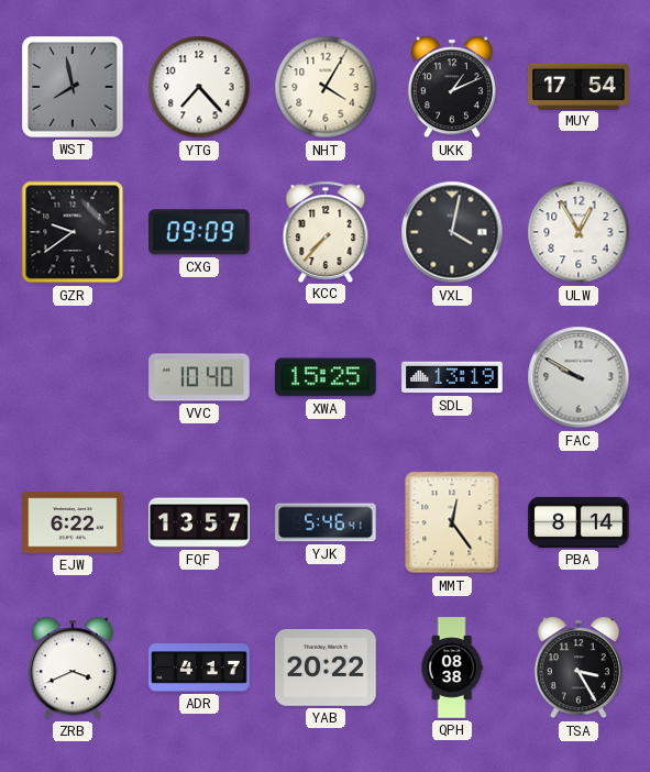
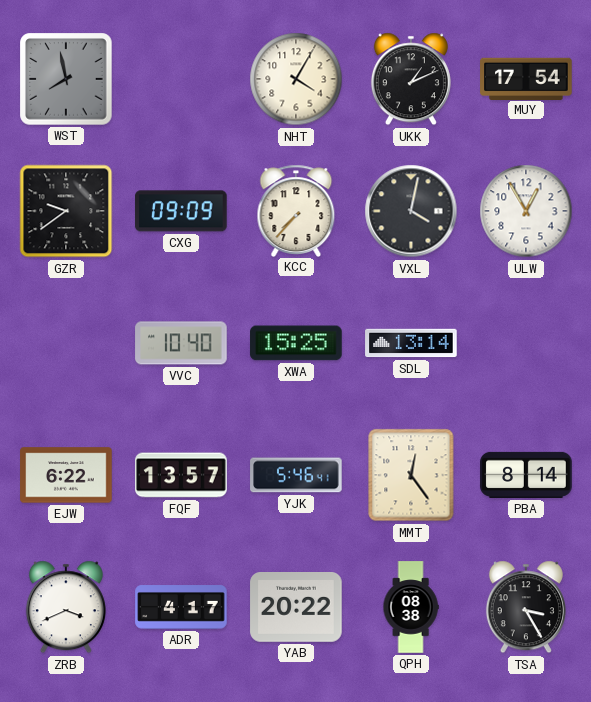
YTG: 7:23 -> none (199, 87)
SDL: 13:19 -> 13:14 (411, 343)
FAC: 9:50 -> none (579, 377)
